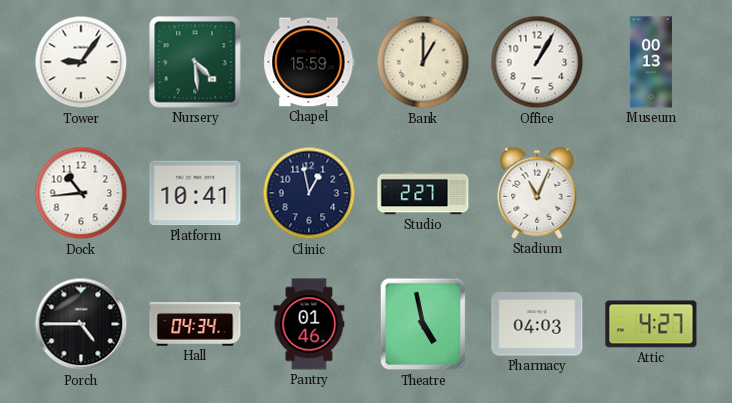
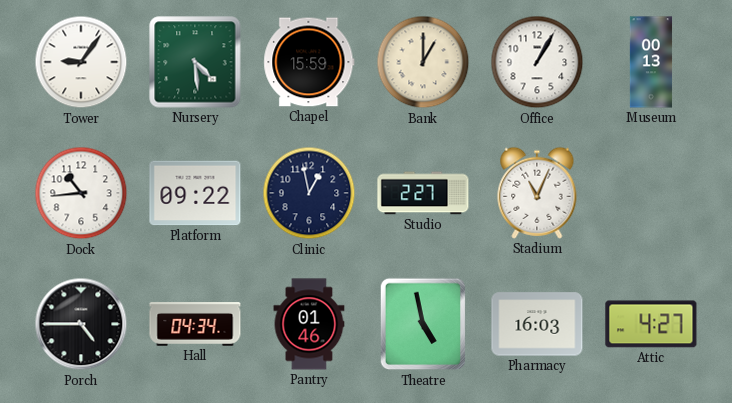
Platform: 10:41 -> 09:22 (195, 193)
Pharmacy: 04:03 -> 16:03 (537, 324)
